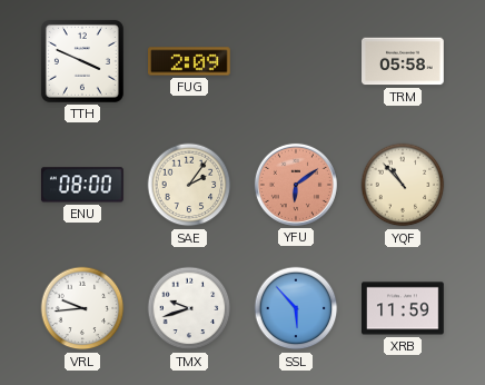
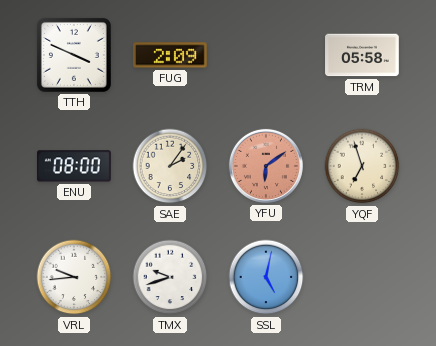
YQF: 10:53 -> 6:57 (362, 166)
SSL: 5:53 -> 5:02 (266, 277)
XRB: 11:59 -> none (403, 308)
